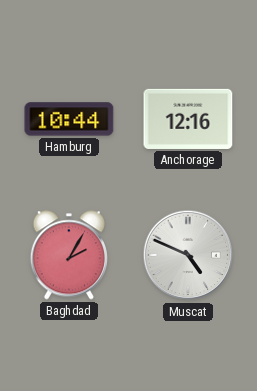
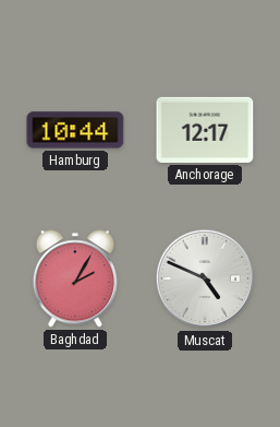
Anchorage: 12:16 -> 12:17 (205, 130)
